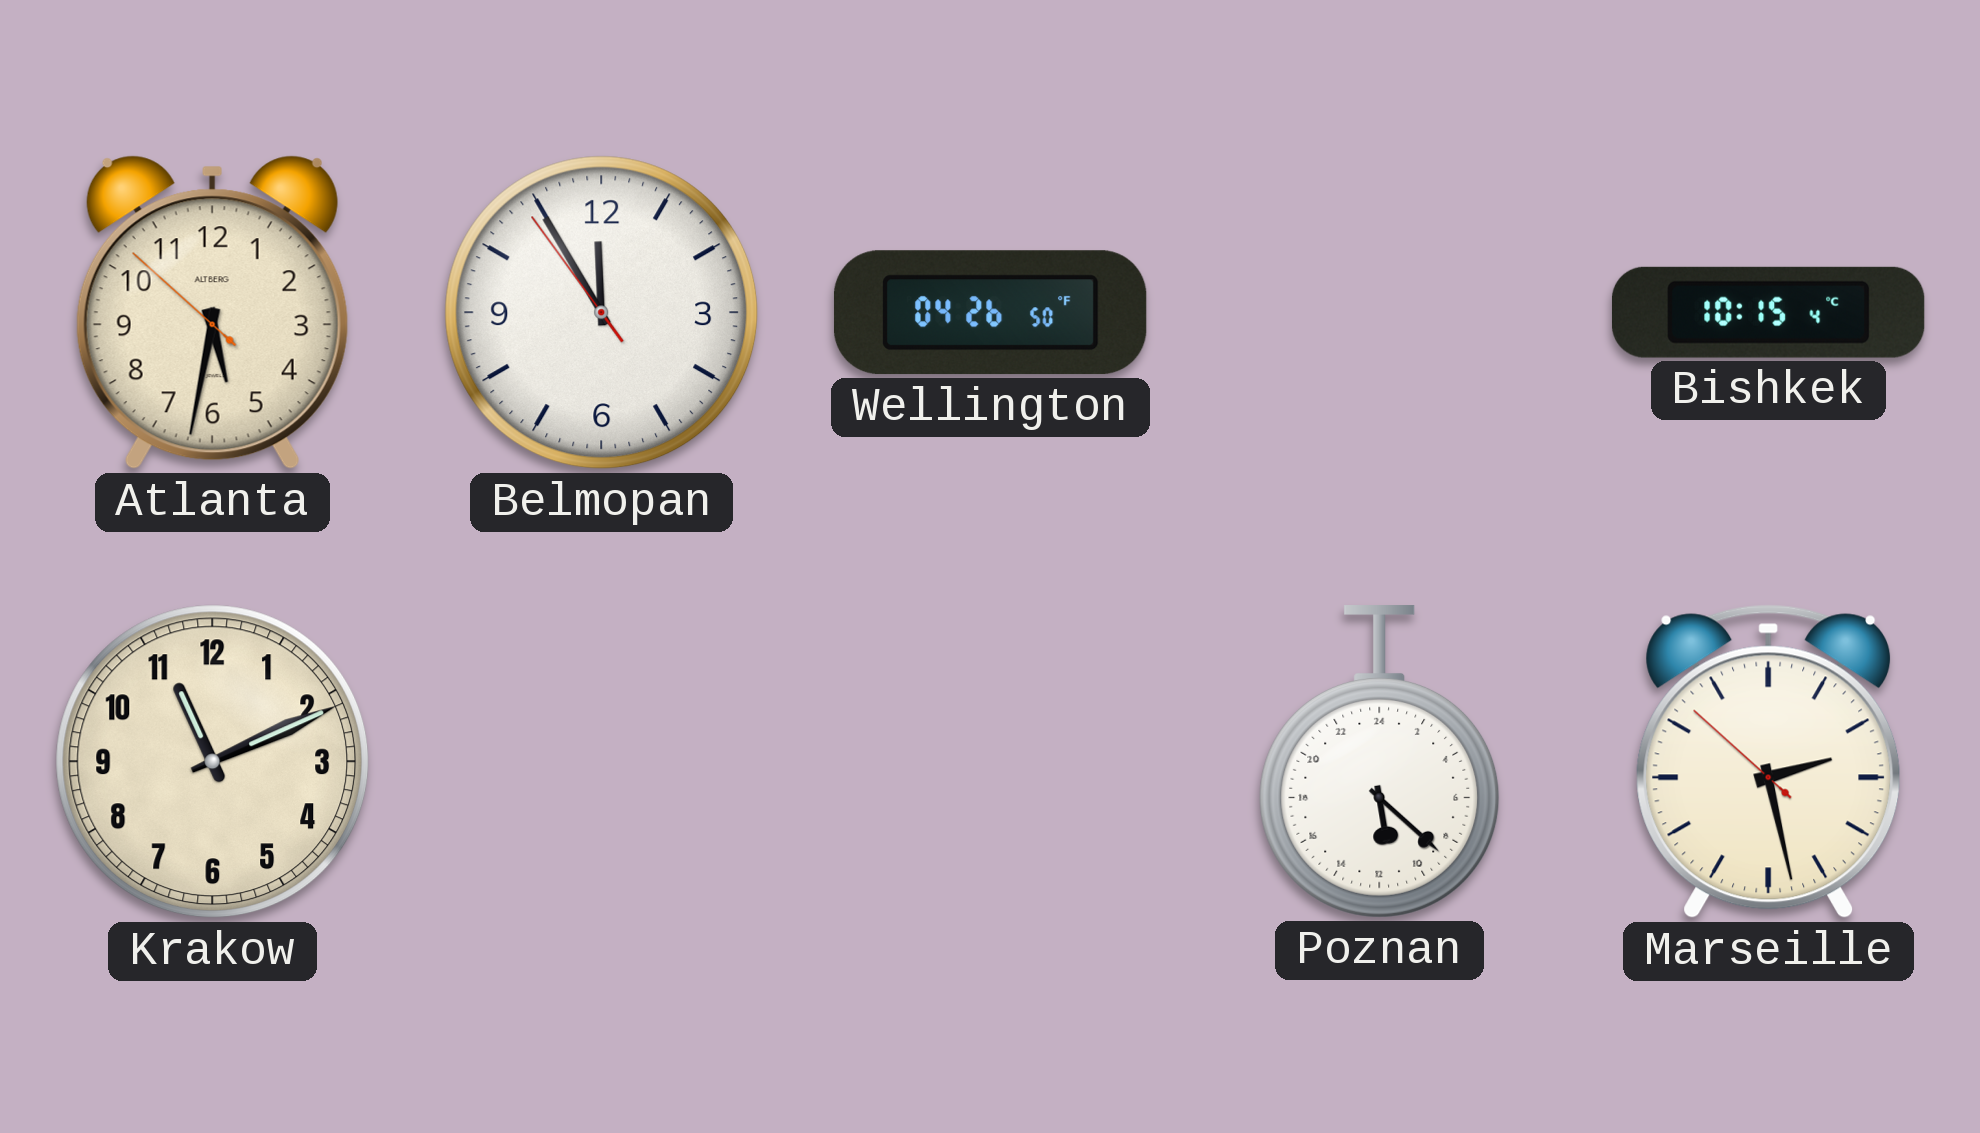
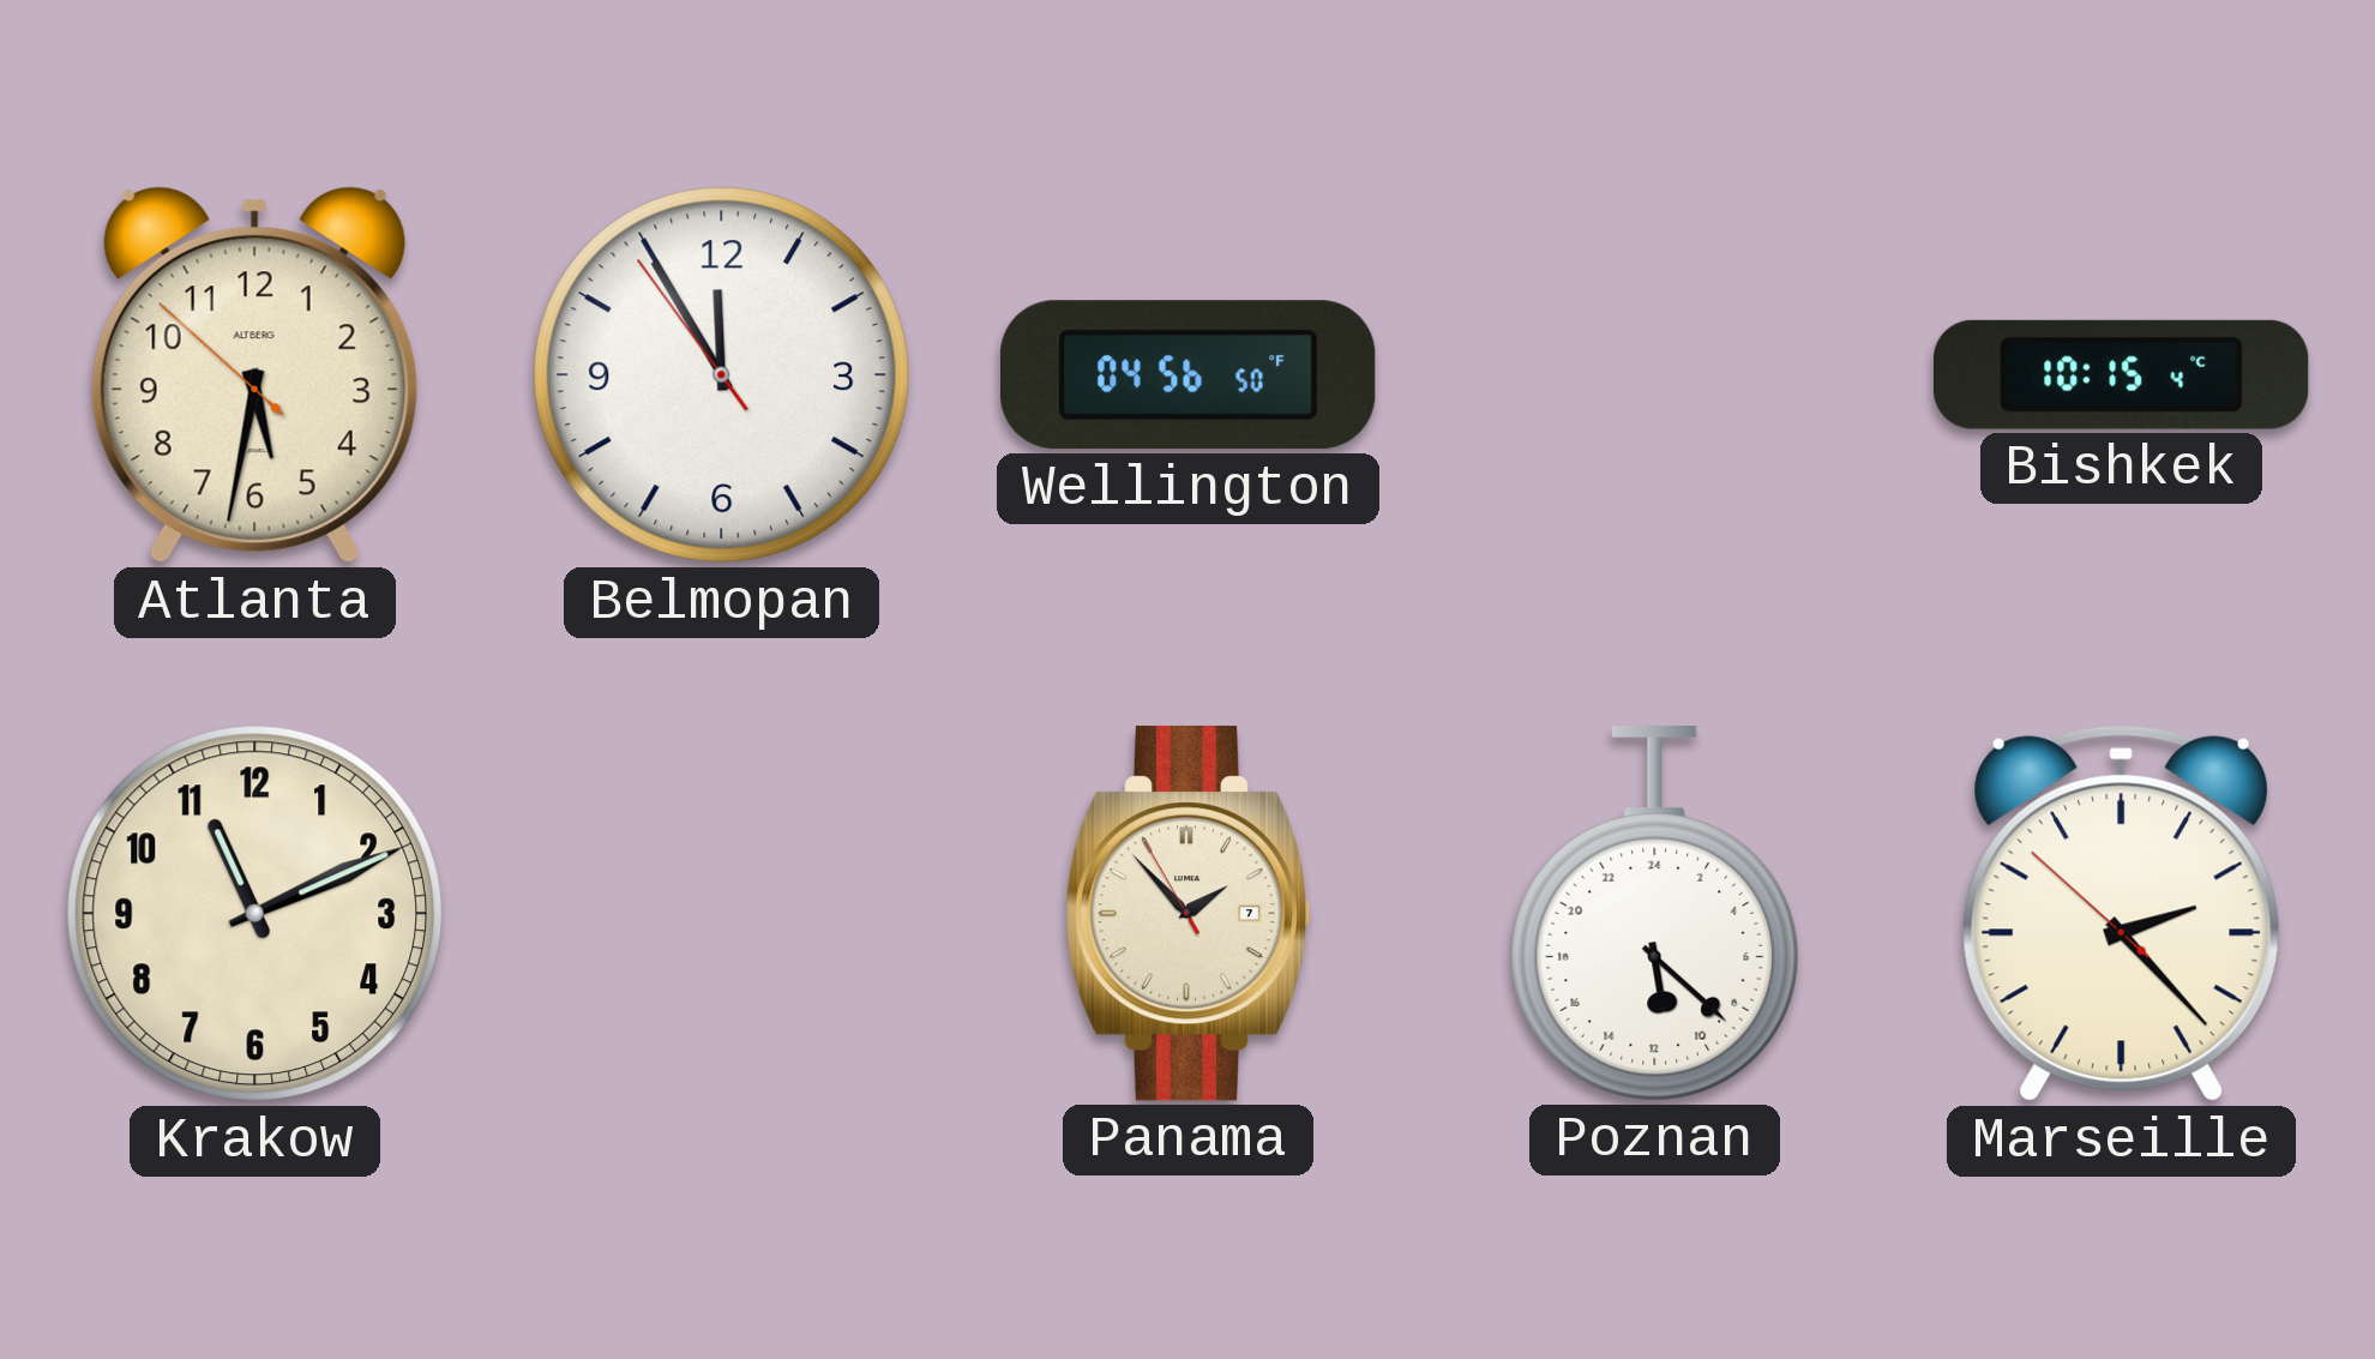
Wellington: 04:26 -> 04:56 (1187, 375)
Panama: none -> 1:52 (1189, 914)
Marseille: 2:27 -> 2:22 (2122, 914)
